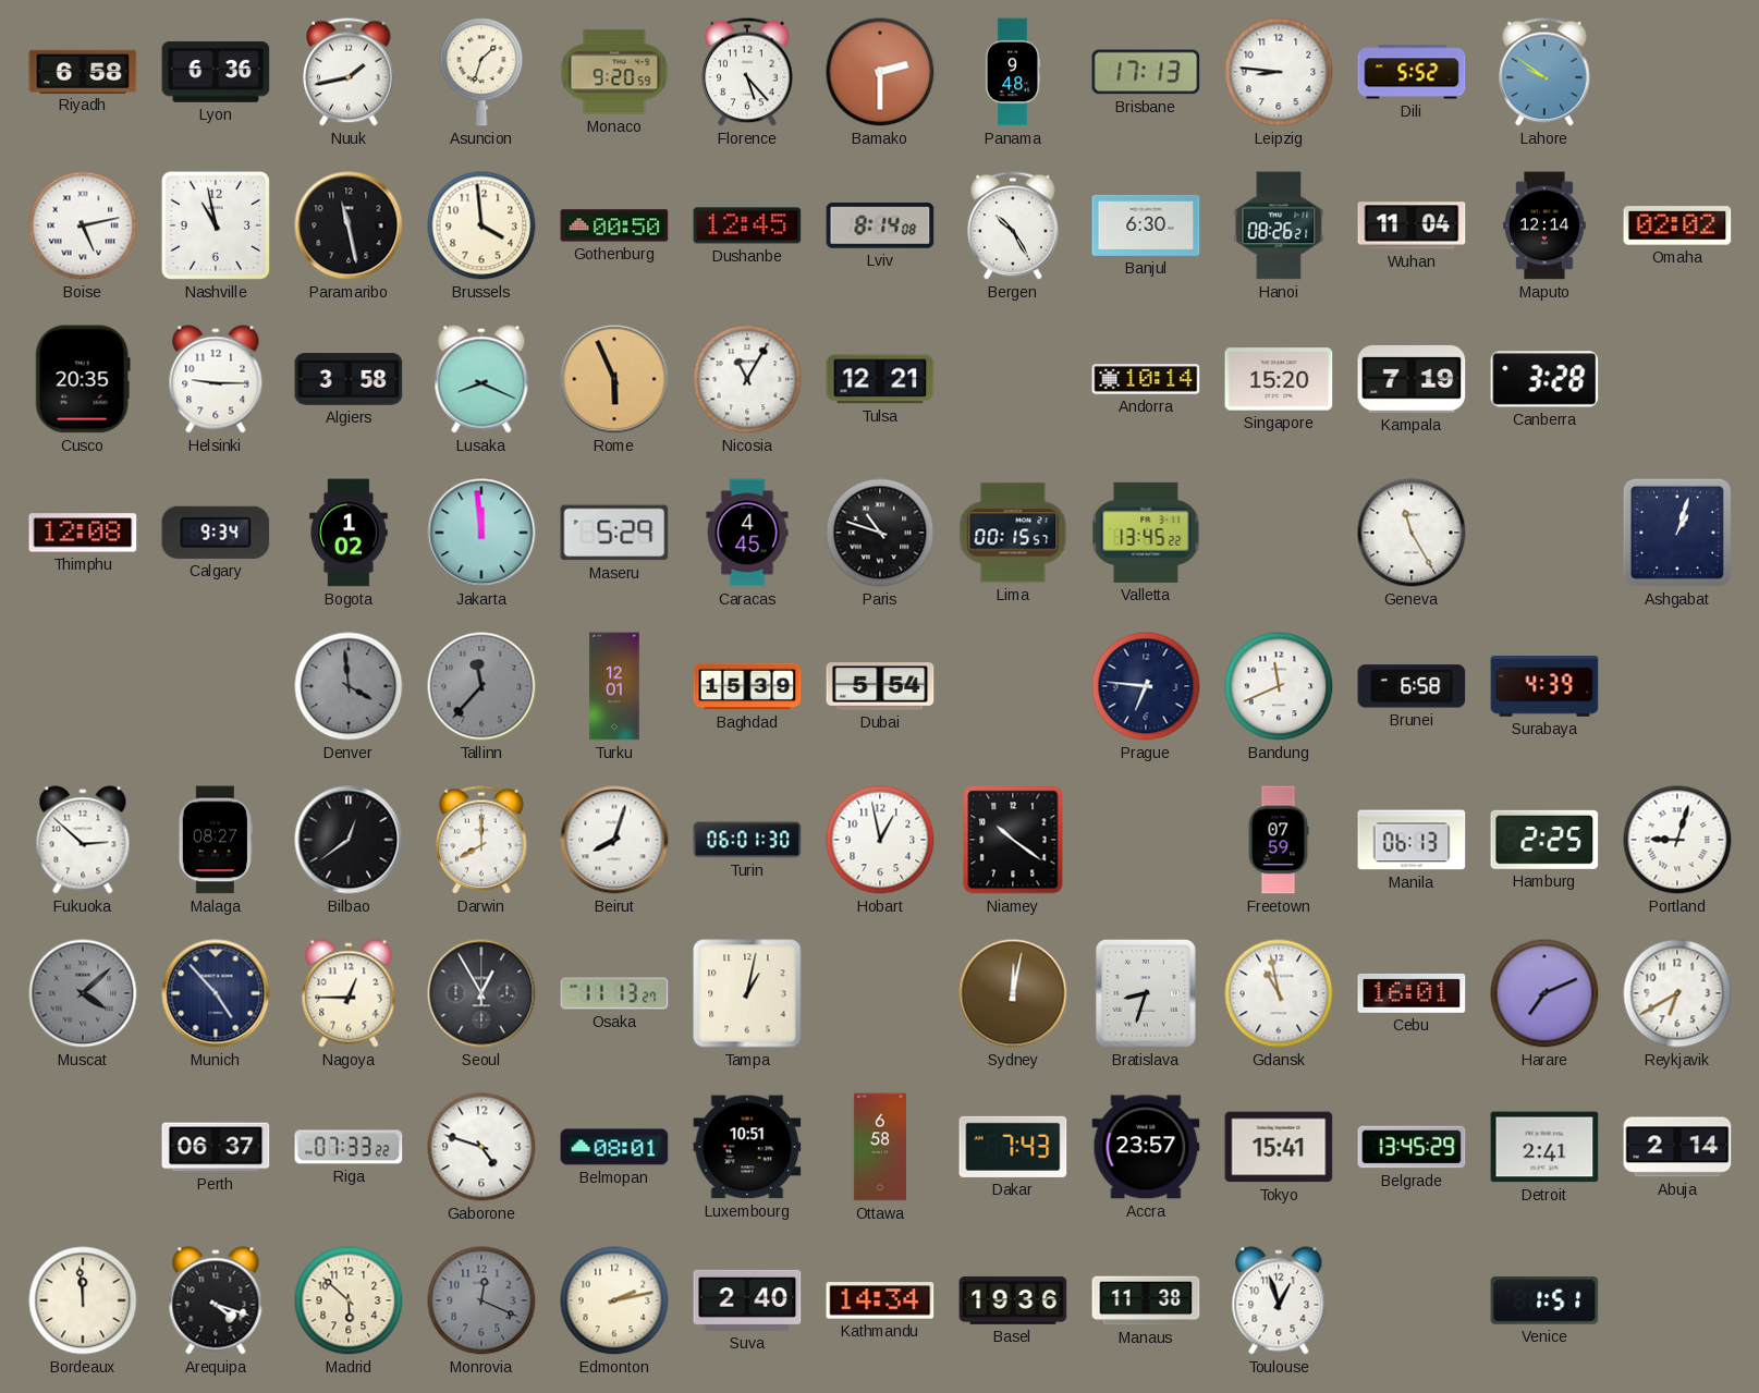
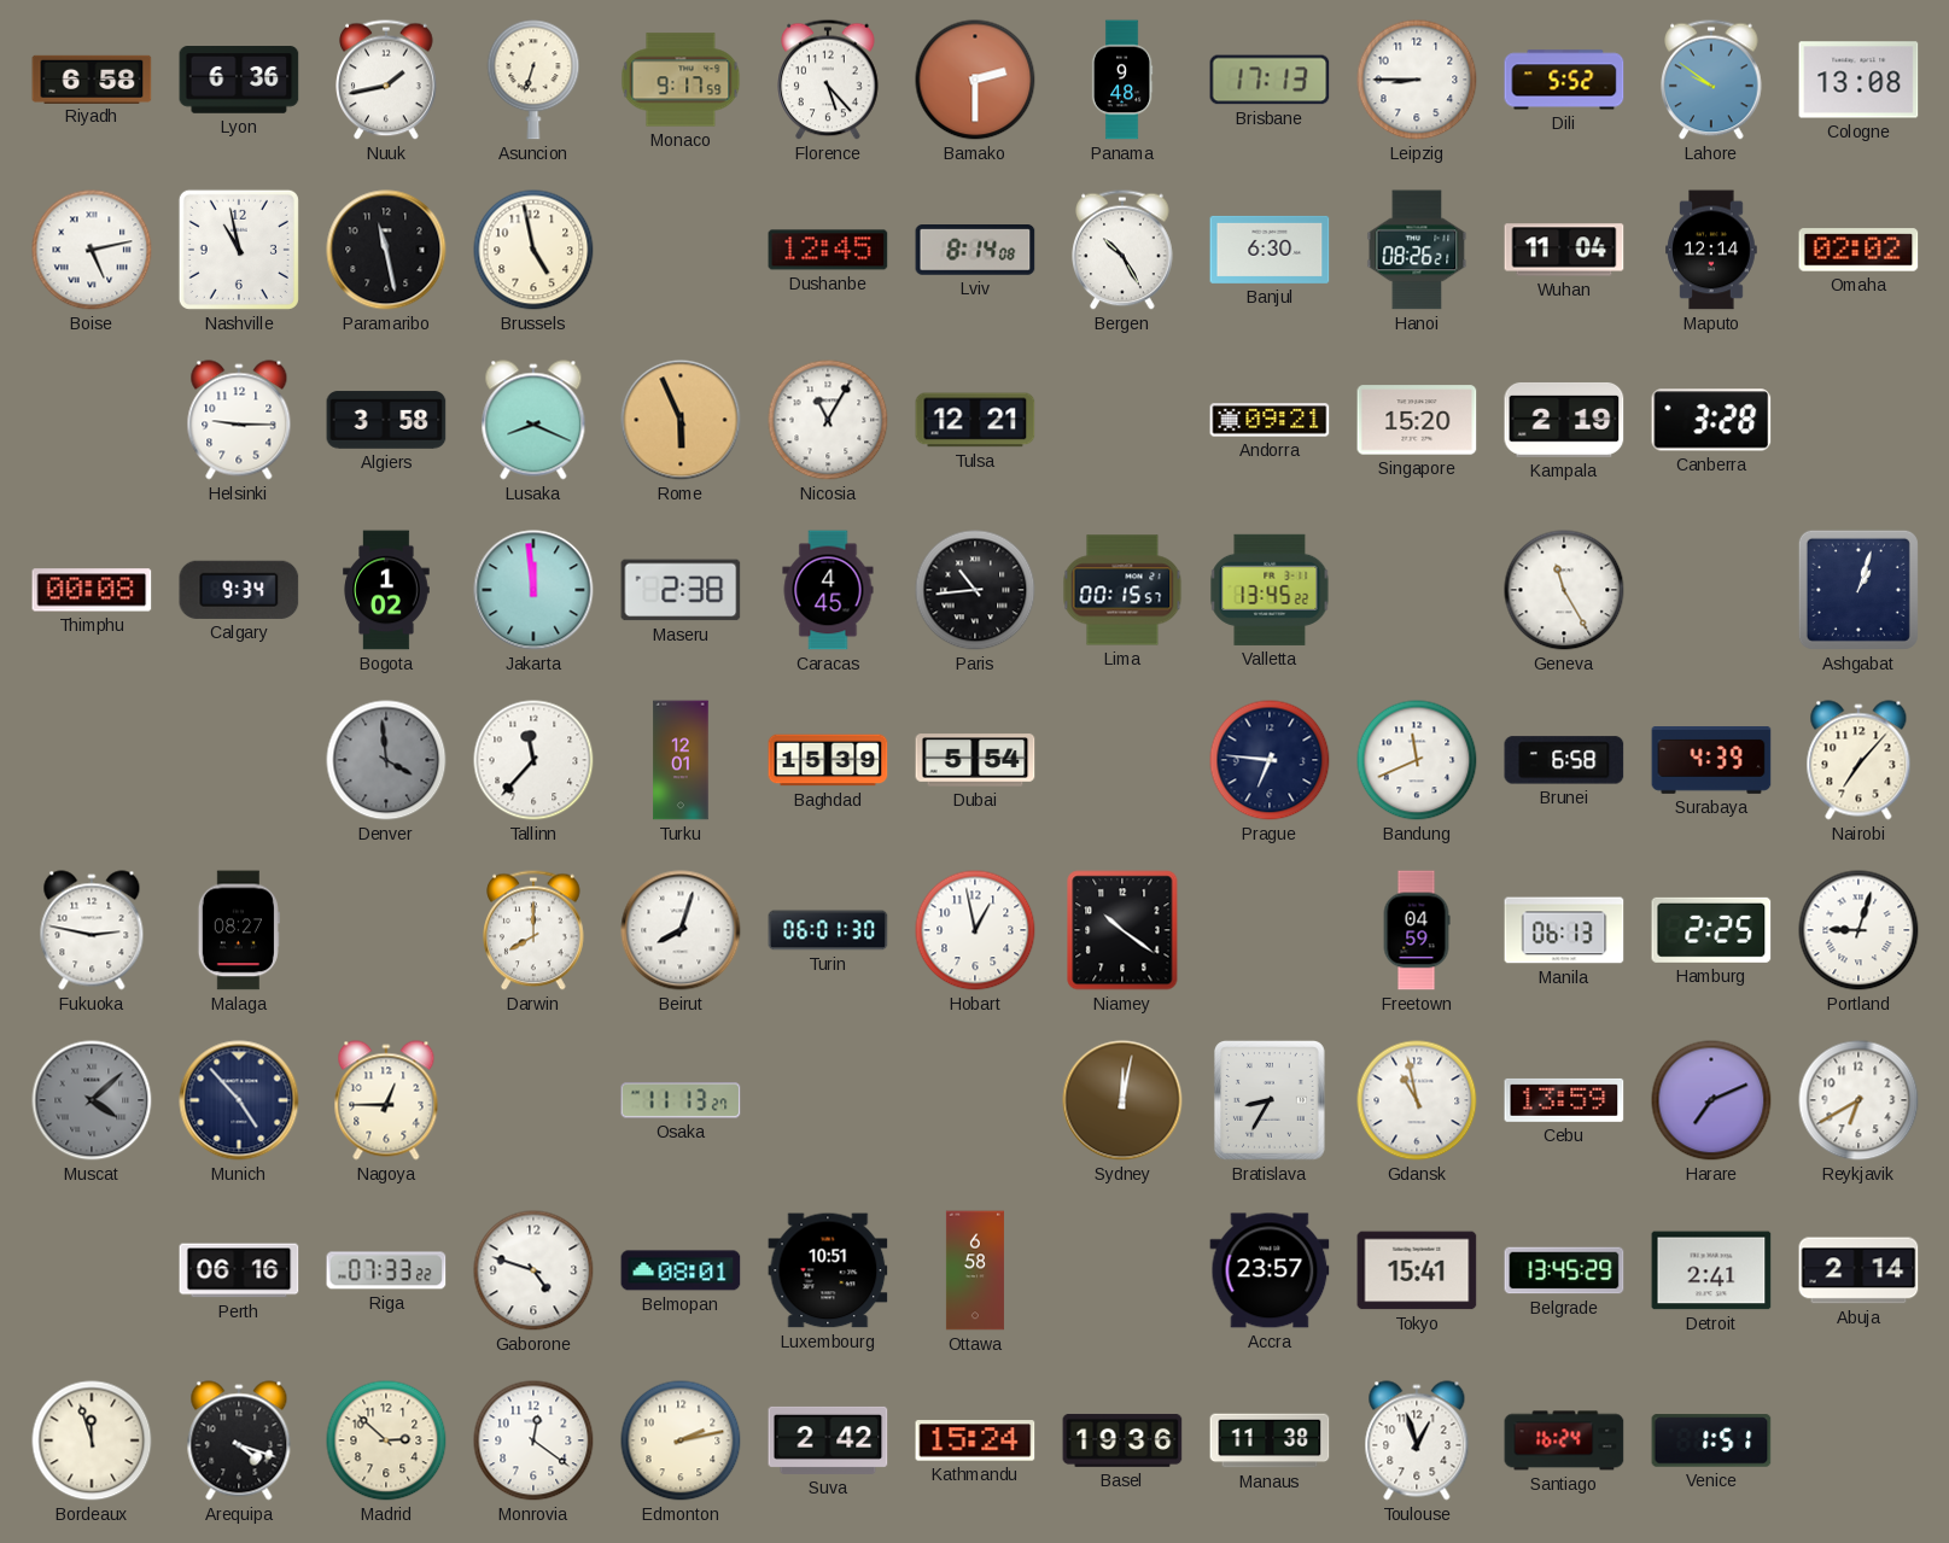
Asuncion: 1:33 -> 6:33 (533, 80)
Monaco: 9:20 -> 9:17 (681, 80)
Leipzig: 8:46 -> 8:45 (1417, 80)
Cologne: none -> 13:08 (1858, 80)
Brussels: 3:59 -> 4:58 (533, 250)
Gothenburg: 00:50 -> none (614, 225)
Cusco: 20:35 -> none (83, 379)
Andorra: 10:14 -> 09:21 (1270, 420)
Kampala: 7:19 -> 2:19 (1564, 420)
Thimphu: 12:08 -> 00:08 (92, 590)
Maseru: 5:29 -> 2:38 (681, 590)
Paris: 10:48 -> 10:44 (975, 590)
Tallinn dial: grey -> white (533, 760)
Nairobi: none -> 7:07 (1858, 760)
Fukuoka: 2:52 -> 2:47 (92, 930)
Bilbao: 12:39 -> none (349, 840)
Freetown: 07:59 -> 04:59 (1417, 930)
Seoul: 12:55 -> none (481, 993)
Tampa: 1:02 -> none (747, 993)
Bratislava: 8:33 -> 8:35 (1270, 1101)
Cebu: 16:01 -> 13:59 (1564, 1100)
Perth: 06:37 -> 06:16 (239, 1270)
Dakar: 7:43 -> none (1013, 1147)
Bordeaux: 11:59 -> 11:57 (92, 1440)
Madrid: 5:52 -> 2:52 (386, 1440)
Monrovia: 12:19 -> 12:21 (533, 1440)
Monrovia dial: grey -> white (533, 1440)
Suva: 2:40 -> 2:42 (828, 1440)
Kathmandu: 14:34 -> 15:24 (975, 1440)
Santiago: none -> 16:24 (1564, 1440)
